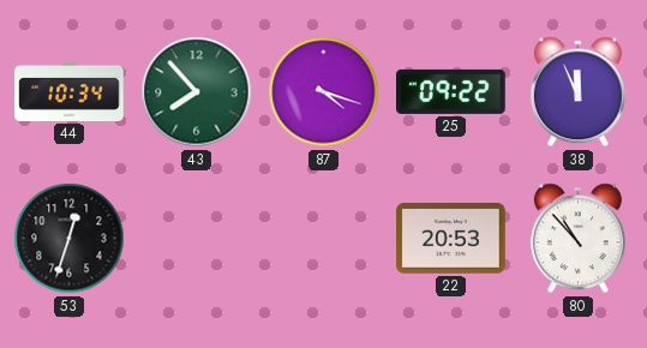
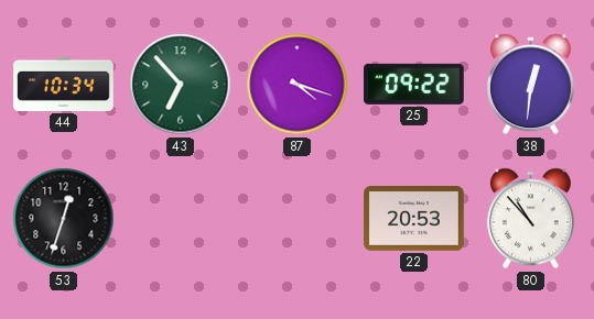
43: 7:53 -> 6:53 (181, 85)
38: 11:56 -> 12:31 (530, 85)
